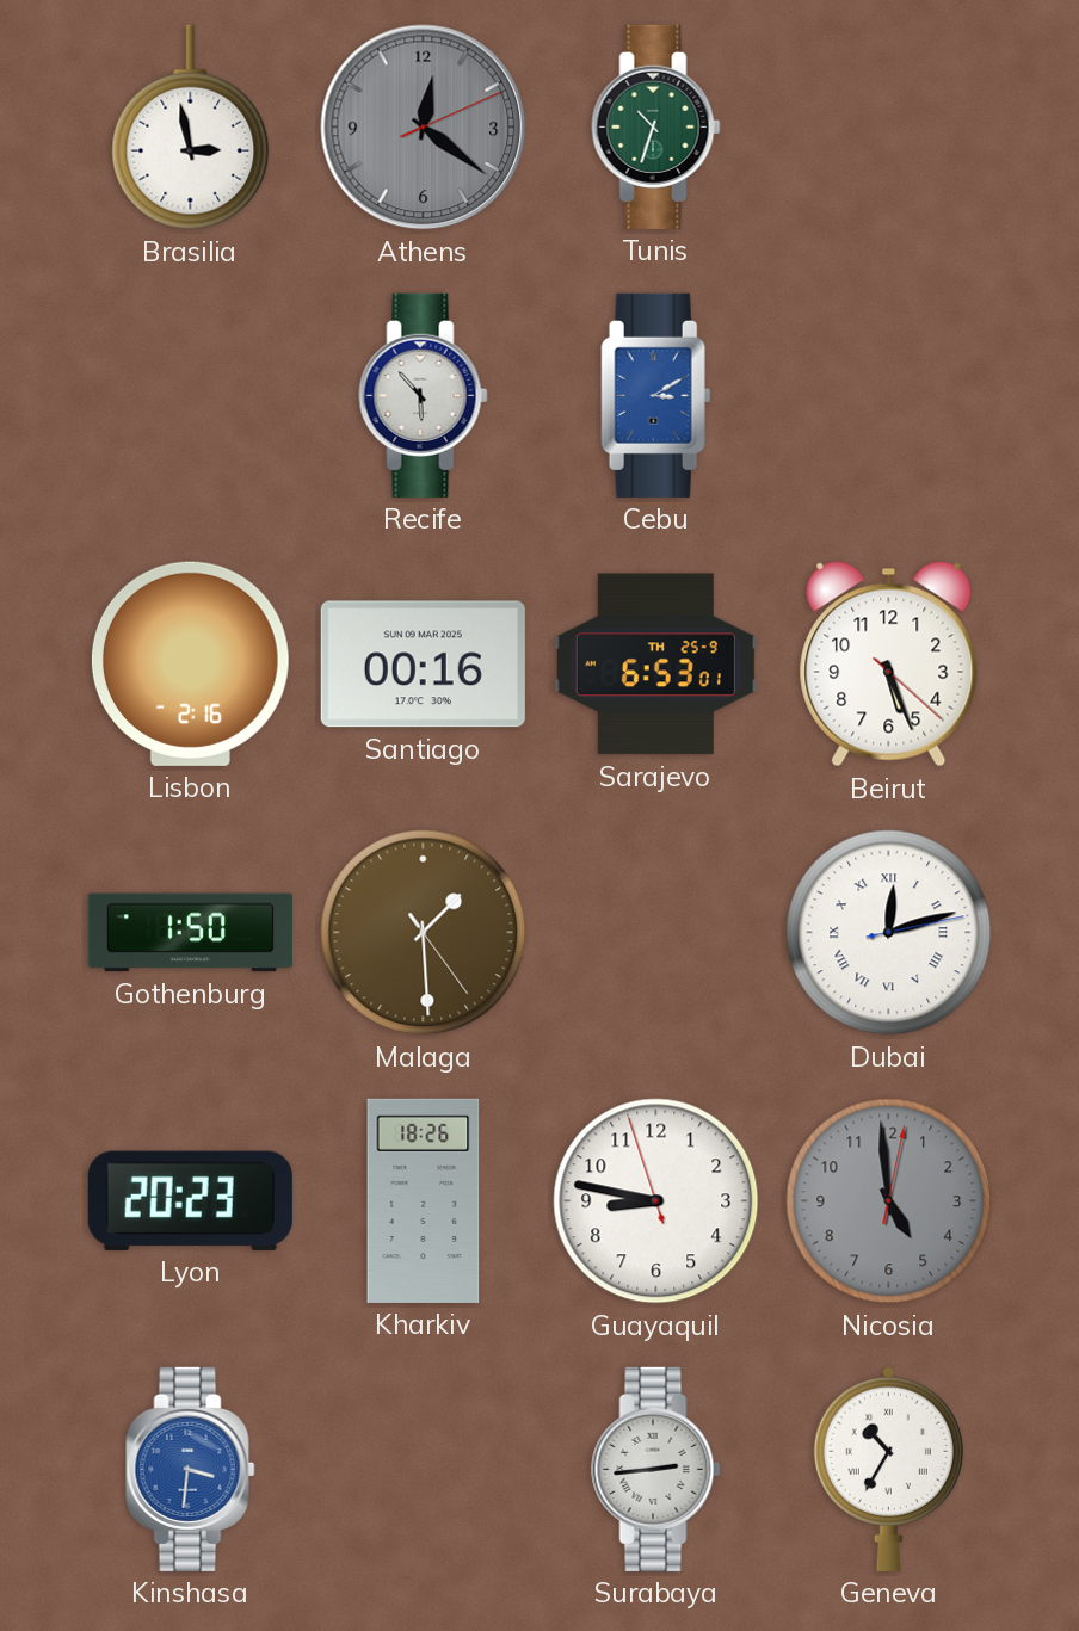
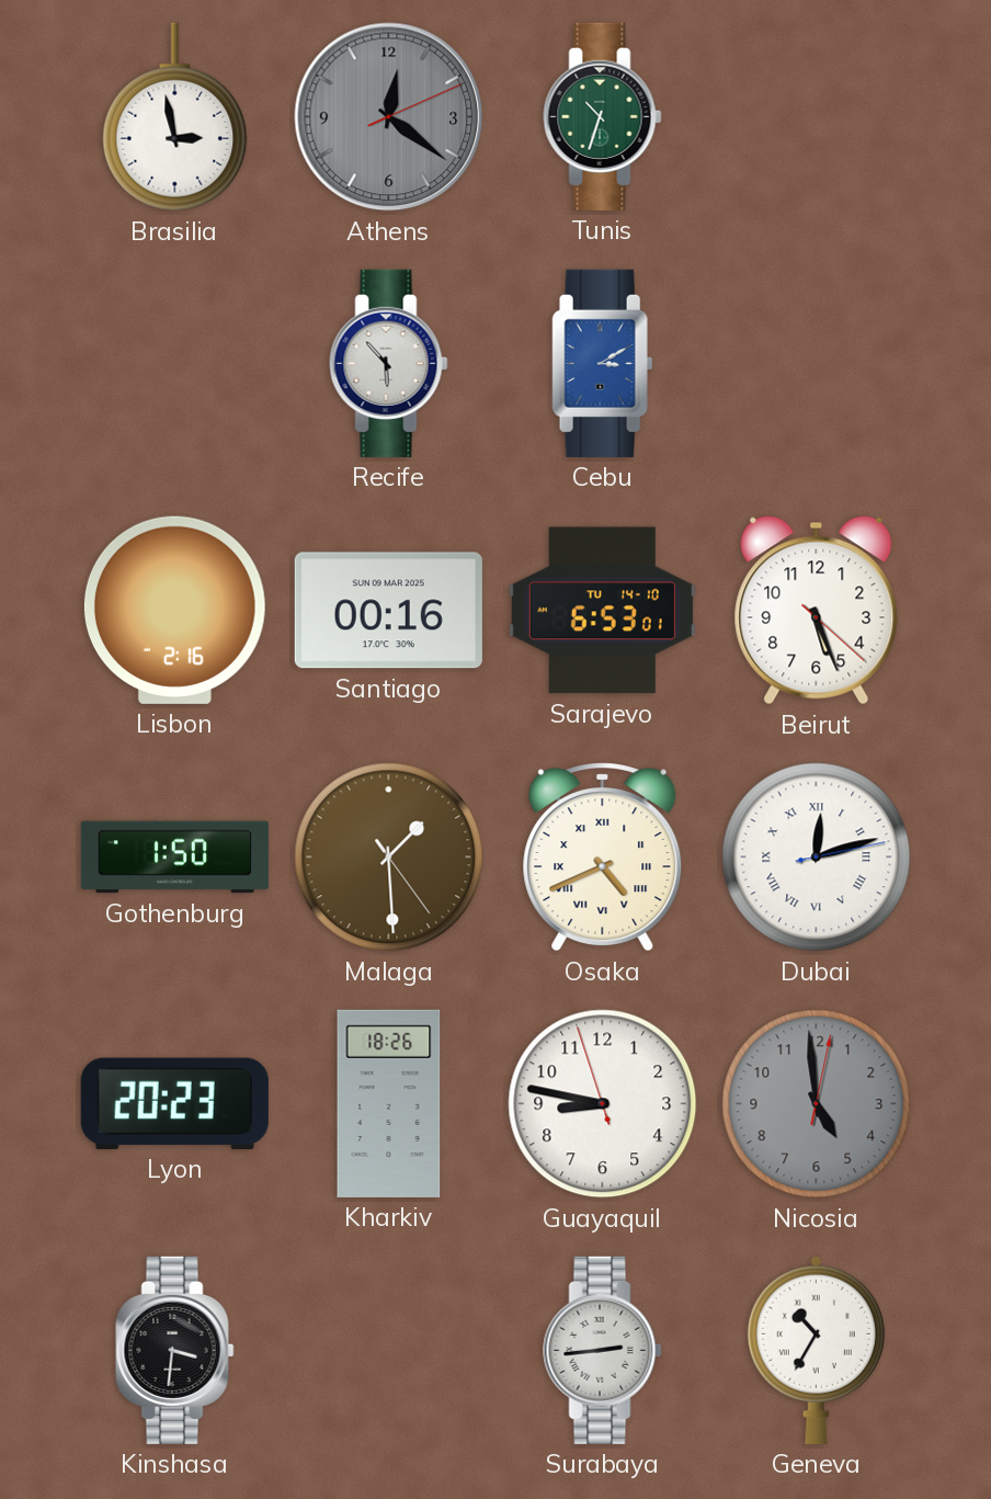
Sarajevo date: TH 25-9 -> TU 14-10 (602, 611)
Osaka: none -> 4:41 (603, 858)
Kinshasa dial: blue -> black (175, 1350)
